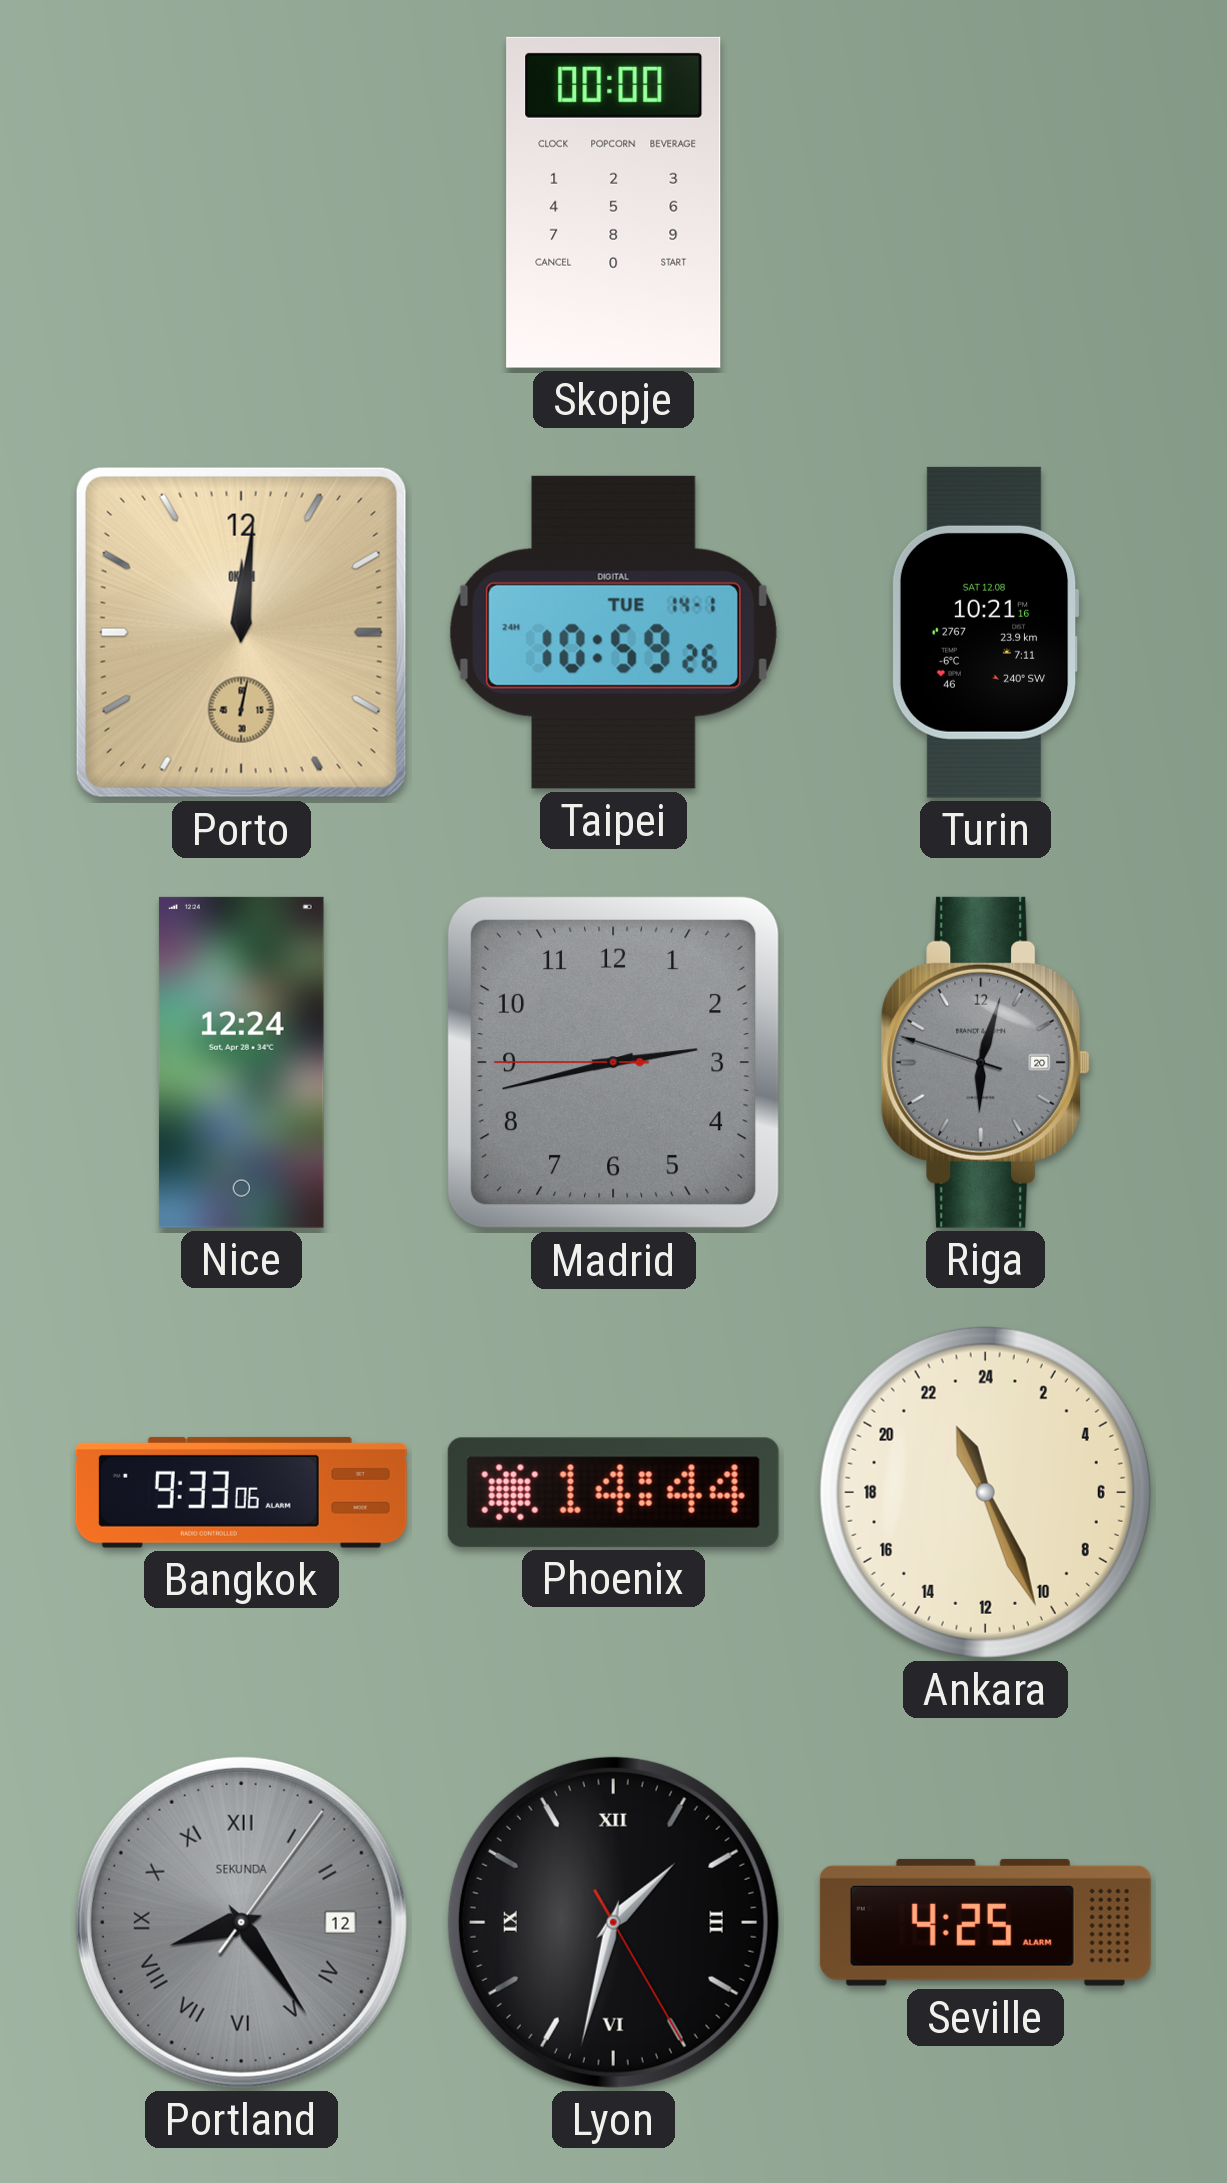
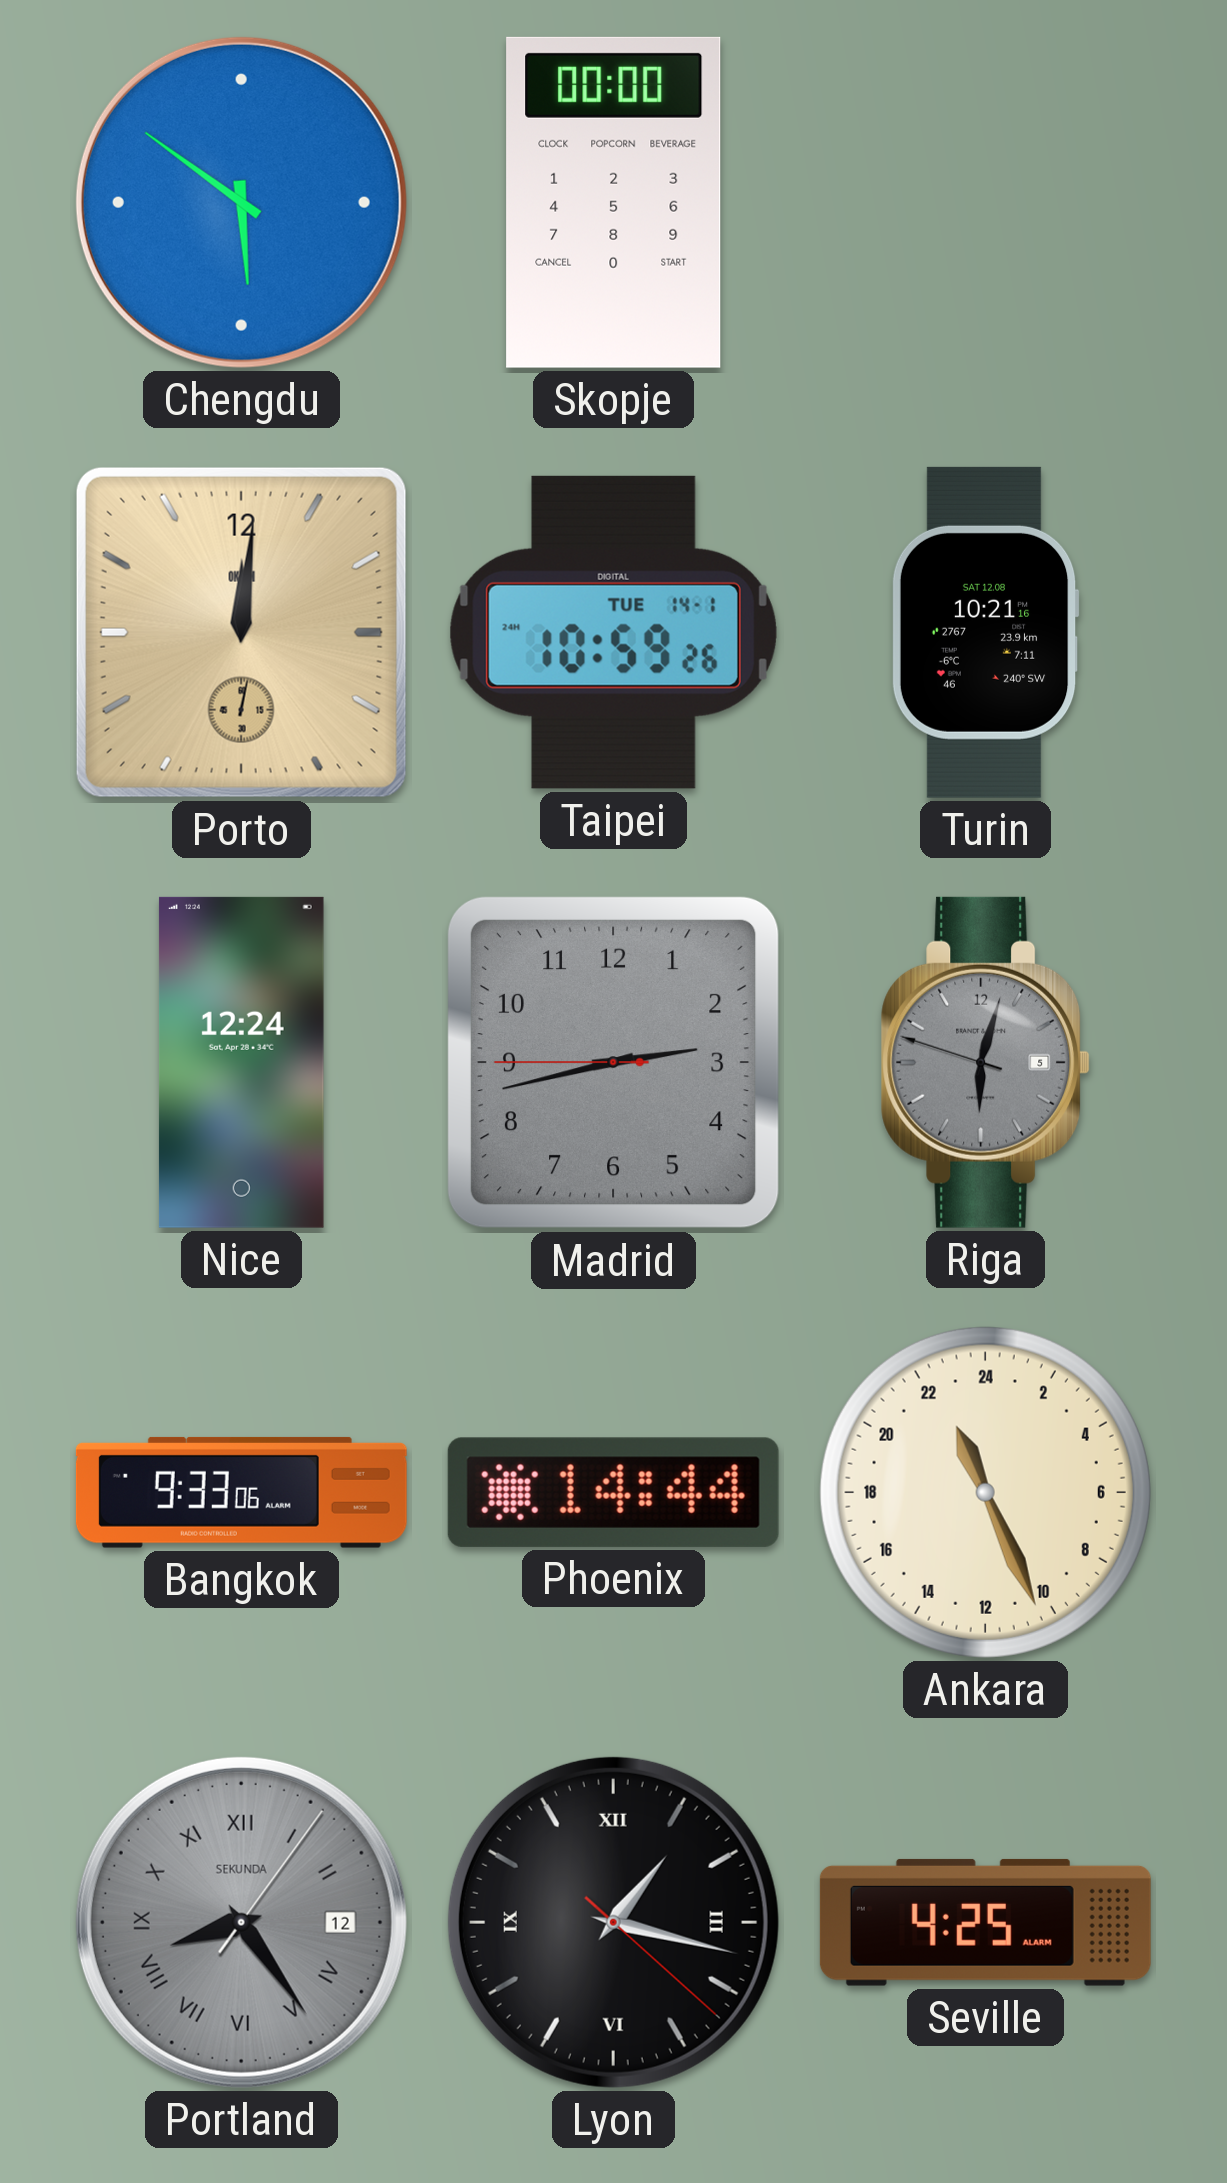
Chengdu: none -> 5:51 (241, 202)
Riga date: 20 -> 5 (986, 1062)
Lyon: 1:32 -> 1:17 (613, 1922)
